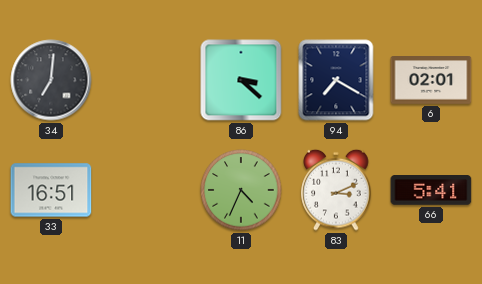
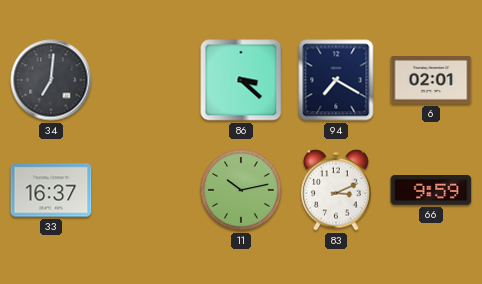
33: 16:51 -> 16:37 (51, 190)
11: 4:34 -> 10:13 (241, 190)
66: 5:41 -> 9:59 (431, 191)
